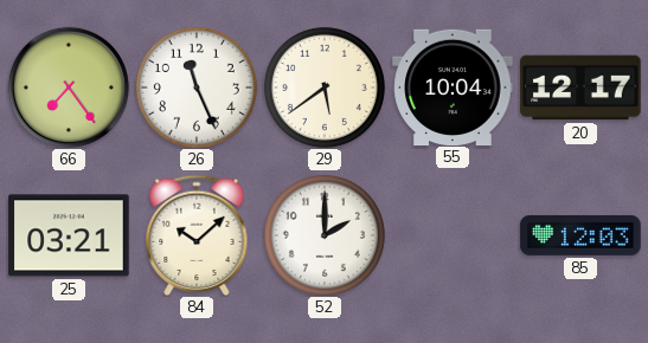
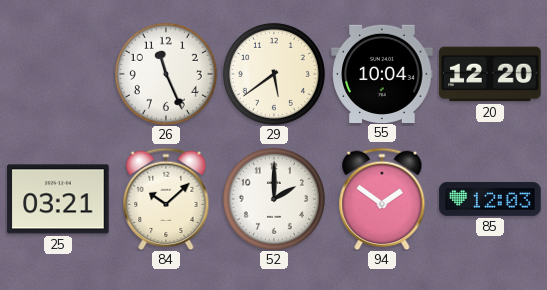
66: 7:24 -> none (68, 86)
20: 12:17 -> 12:20 (490, 74)
94: none -> 1:51 (382, 199)
